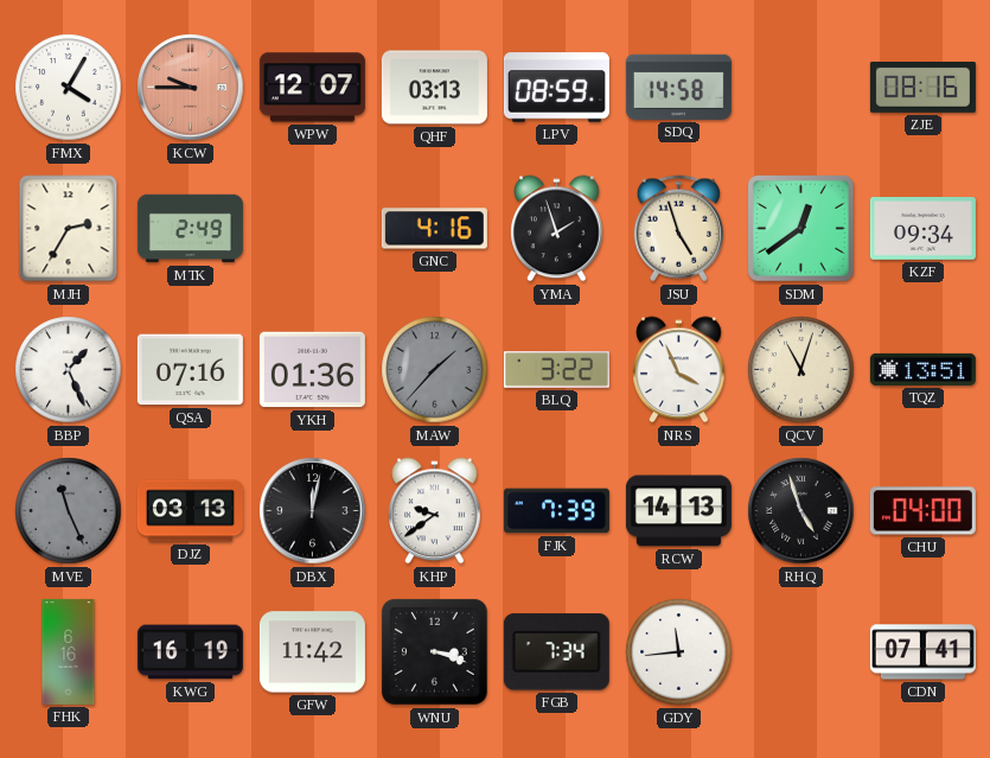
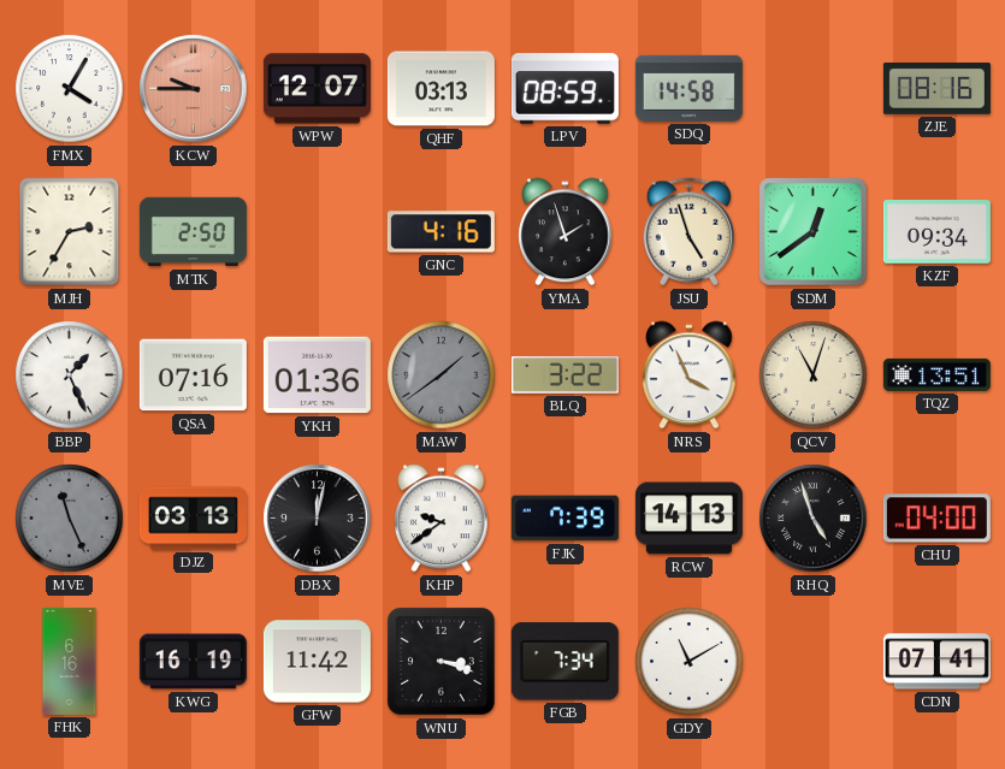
MTK: 2:49 -> 2:50 (193, 232)
MAW: 1:37 -> 1:39 (442, 375)
GDY: 11:44 -> 11:10 (690, 662)
